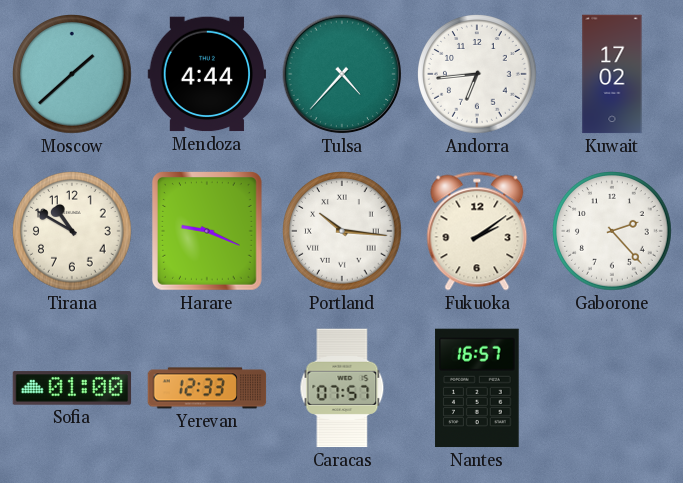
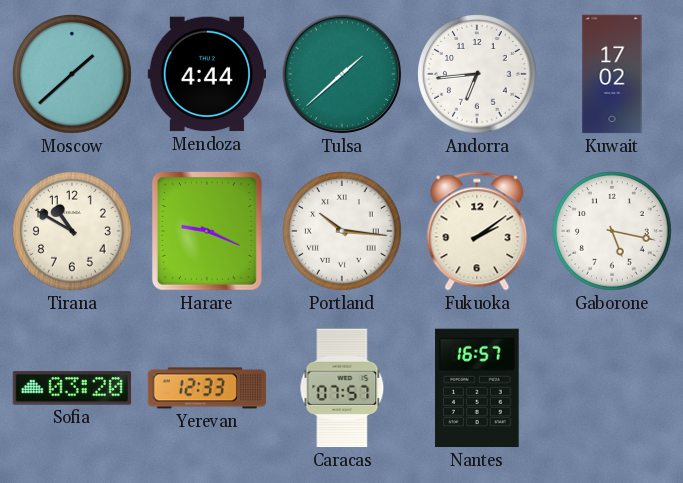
Tulsa: 4:37 -> 1:38 (342, 74)
Gaborone: 2:23 -> 5:17 (612, 231)
Sofia: 01:00 -> 03:20 (72, 388)
